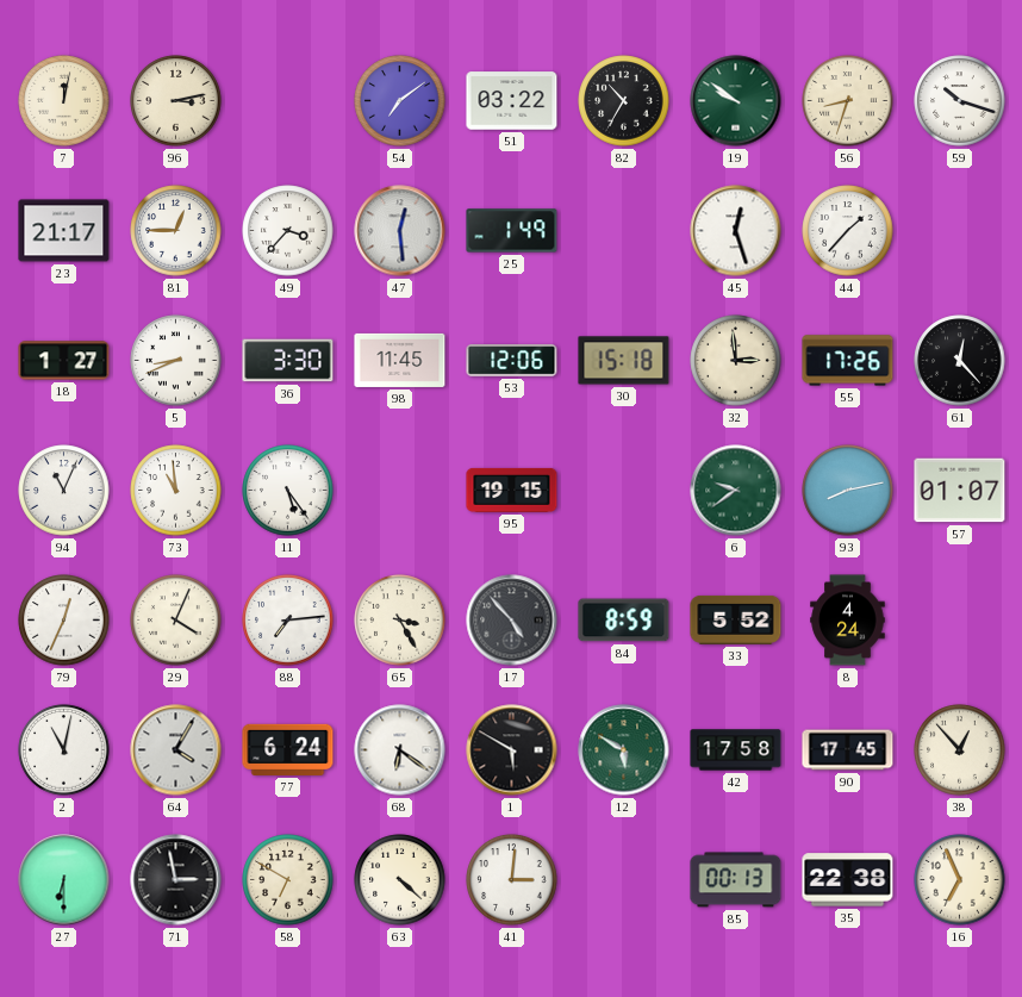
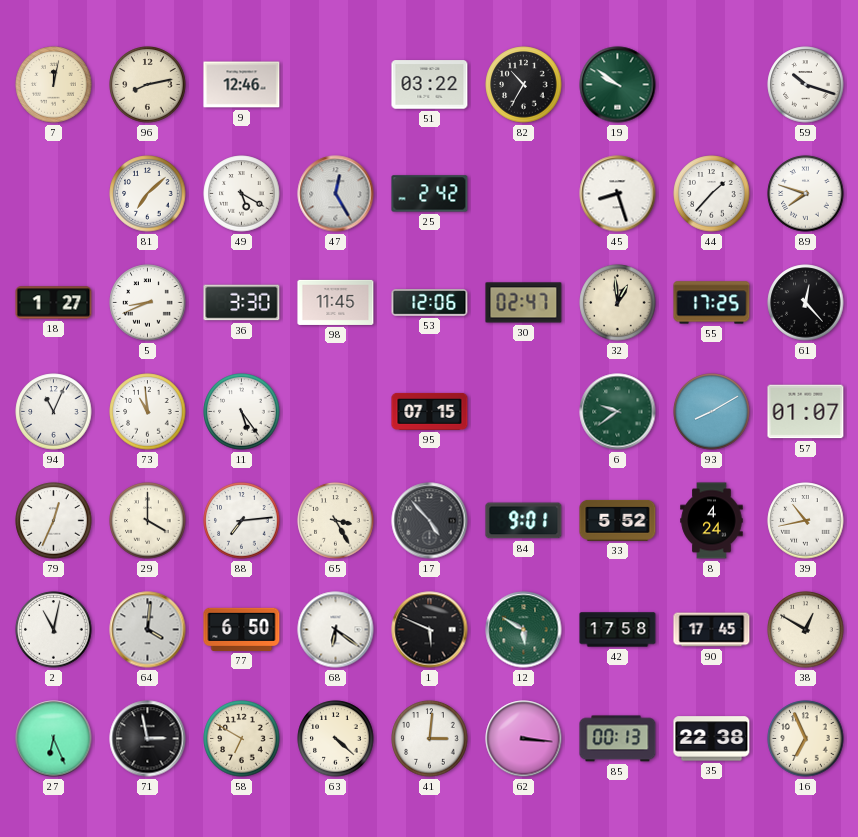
96: 3:13 -> 8:13 (148, 85)
9: none -> 12:46 (242, 85)
54: 7:09 -> none (400, 101)
56: 8:33 -> none (848, 101)
23: 21:17 -> none (64, 231)
81: 12:45 -> 7:08 (148, 194)
49: 3:37 -> 5:20 (242, 194)
47: 12:29 -> 12:25 (336, 194)
25: 1:49 -> 2:42 (430, 194)
45: 12:27 -> 8:27 (618, 194)
89: none -> 7:48 (806, 194)
30: 15:18 -> 02:47 (524, 303)
32: 2:59 -> 12:59 (618, 303)
55: 17:26 -> 17:25 (712, 303)
95: 19:15 -> 07:15 (430, 411)
93: 8:13 -> 8:10 (712, 412)
29: 4:04 -> 4:00 (148, 521)
84: 8:59 -> 9:01 (524, 521)
39: none -> 10:43 (806, 521)
64: 4:05 -> 4:01 (148, 630)
77: 6:24 -> 6:50 (242, 629)
1: 5:50 -> 5:49 (430, 630)
38: 12:53 -> 12:50 (806, 630)
27: 6:30 -> 6:26 (54, 739)
62: none -> 3:16 (524, 739)
